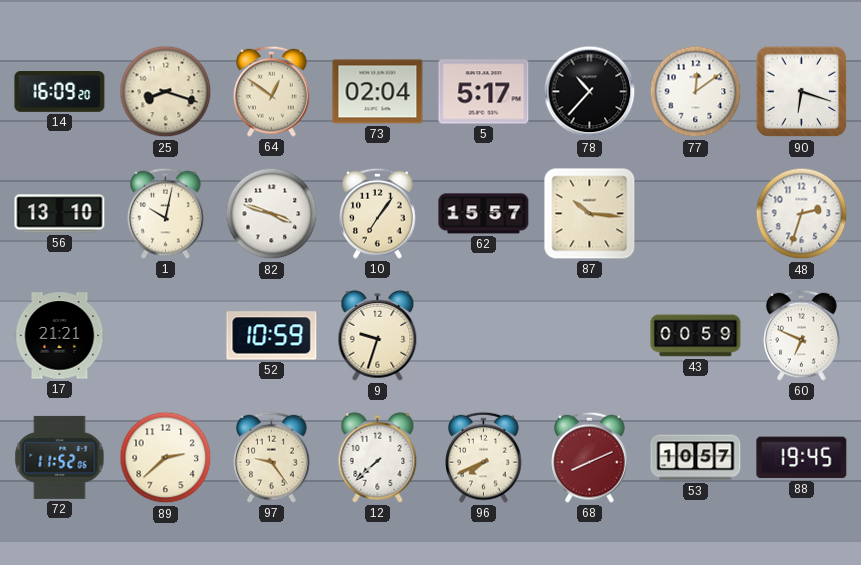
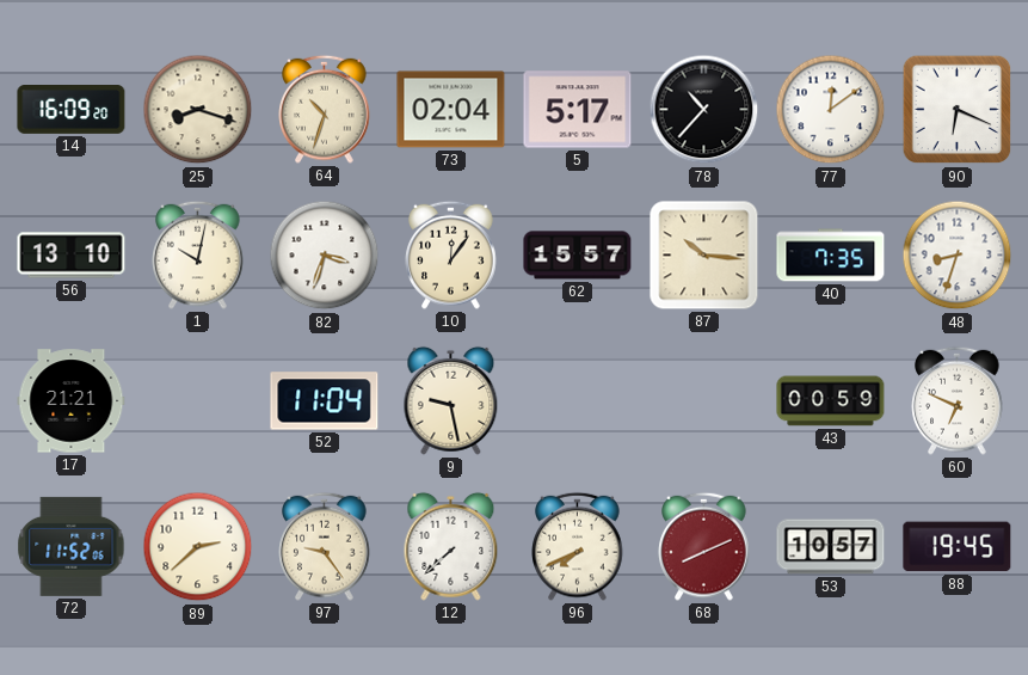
64: 12:51 -> 10:33 (325, 109)
90: 6:18 -> 6:19 (958, 110)
82: 3:48 -> 3:33 (325, 256)
10: 7:06 -> 12:06 (451, 254)
40: none -> 7:35 (831, 256)
48: 2:33 -> 8:33 (958, 256)
52: 10:59 -> 11:04 (325, 401)
9: 9:33 -> 9:28 (451, 400)
